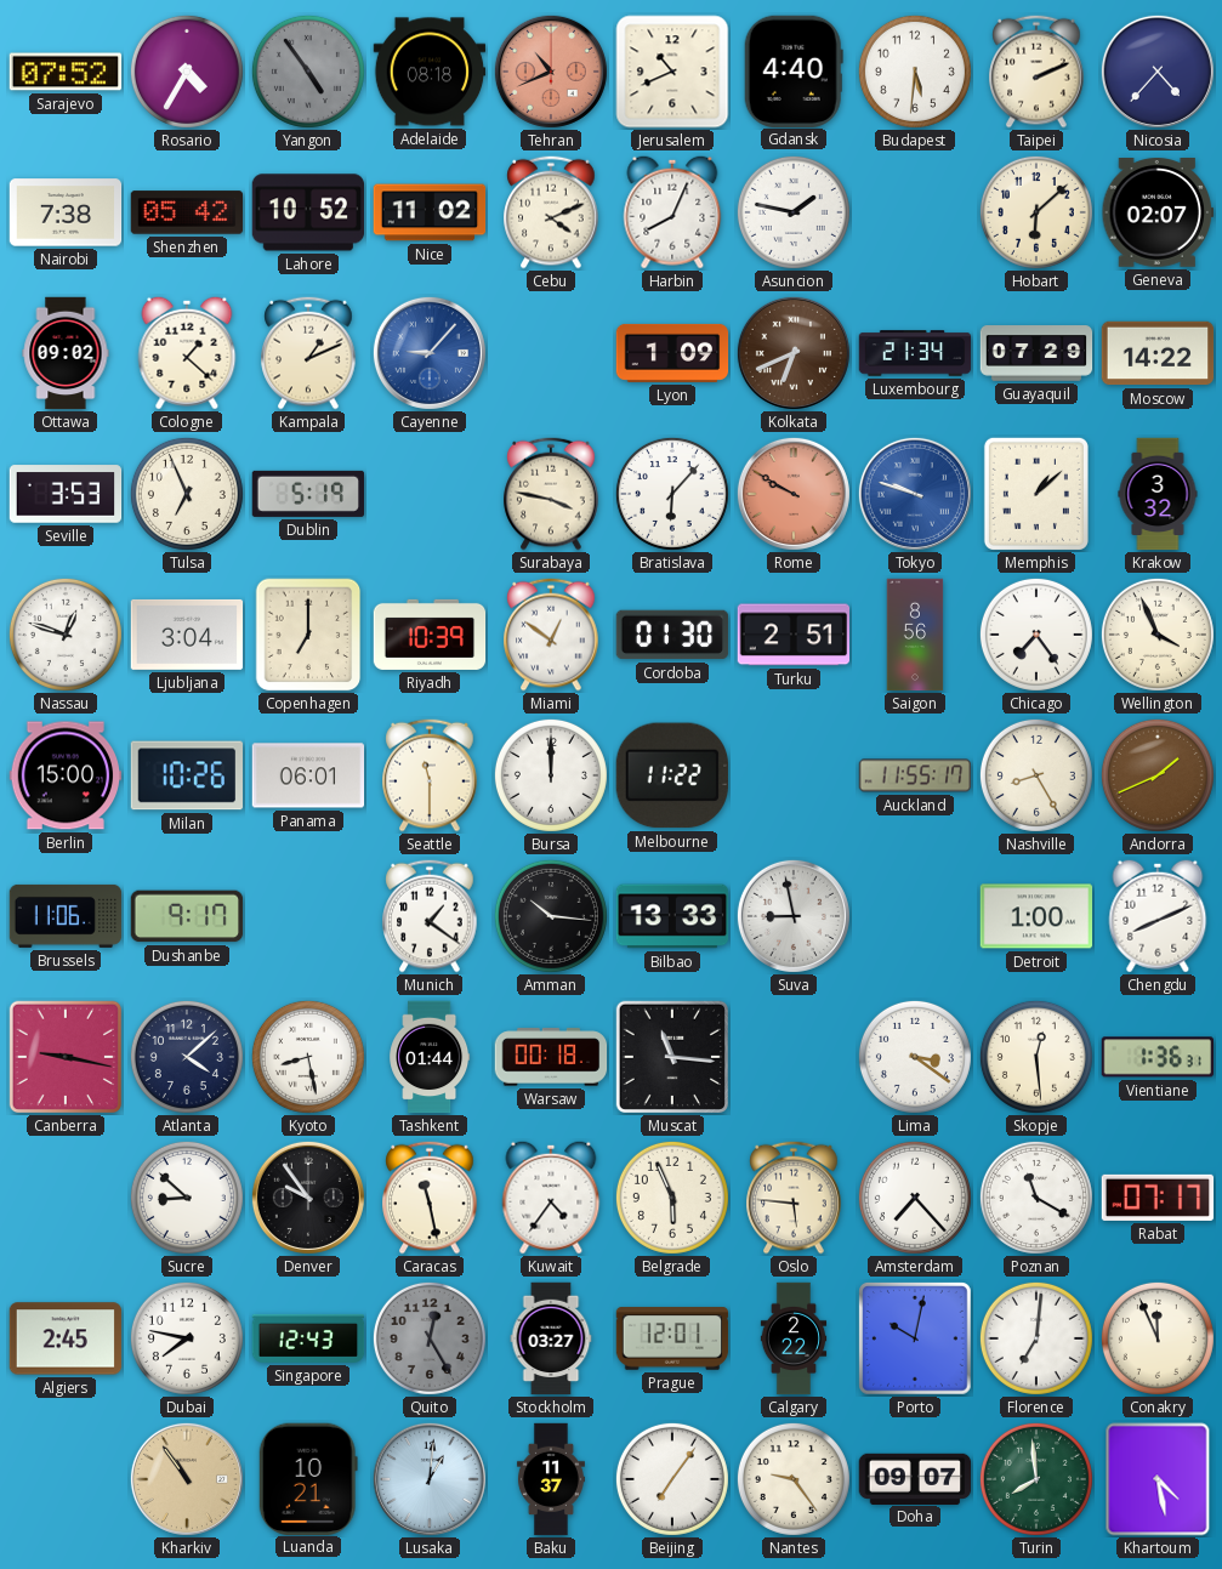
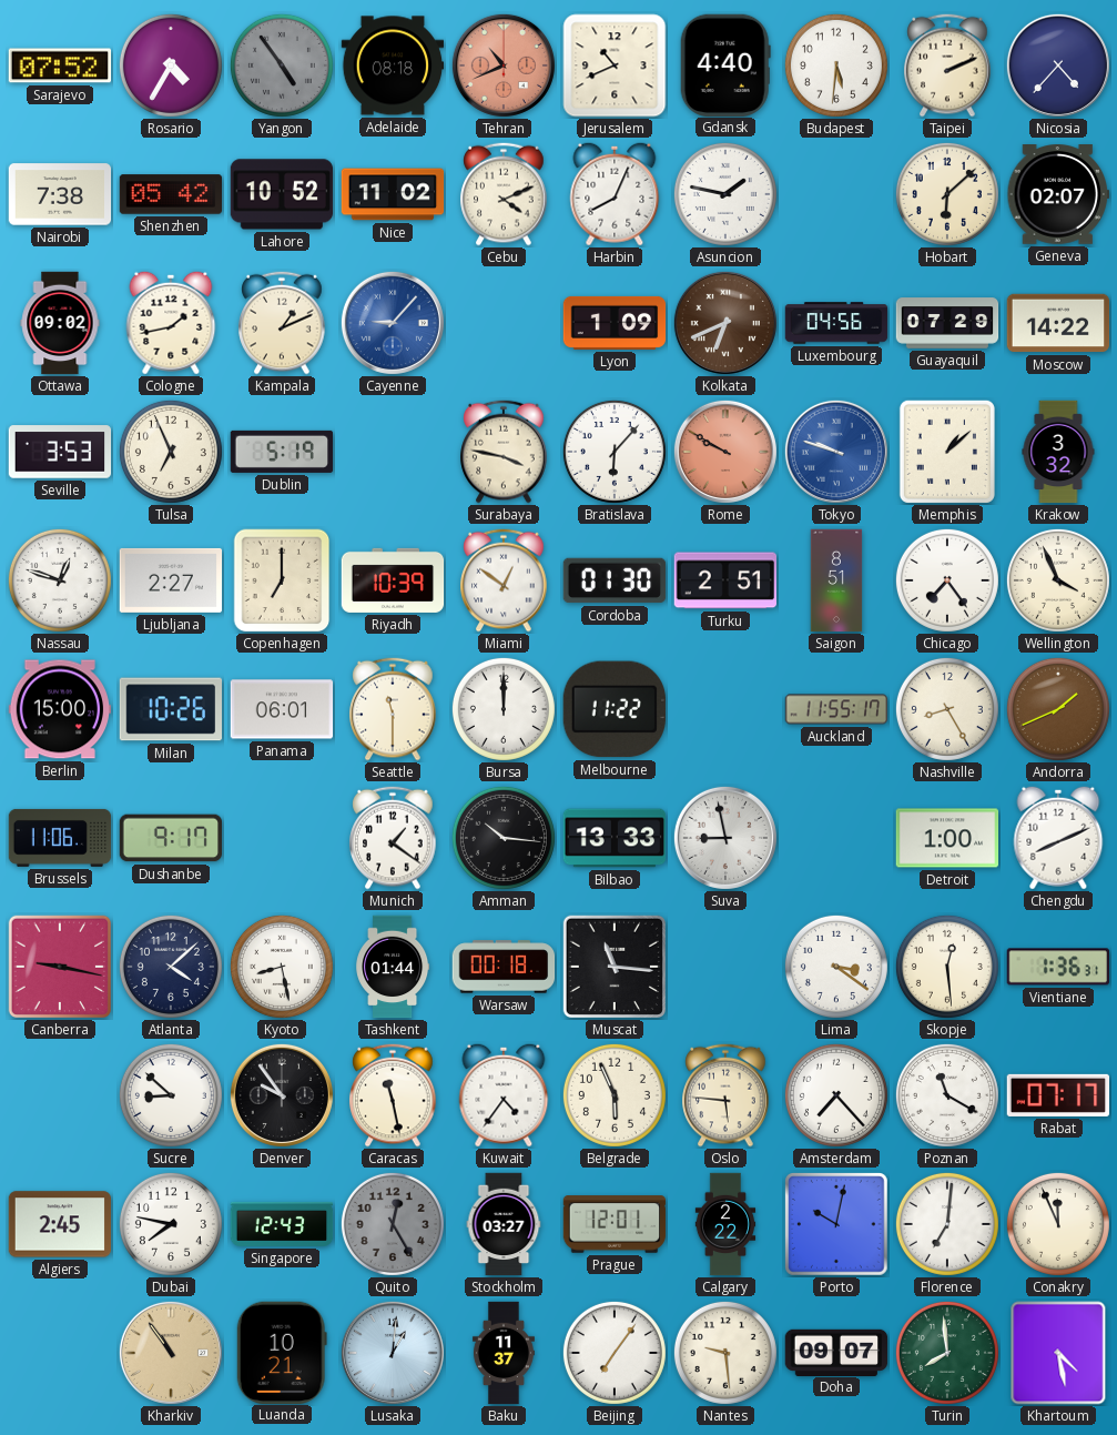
Cologne: 1:22 -> 1:43 (171, 323)
Luxembourg: 21:34 -> 04:56 (836, 323)
Ljubljana: 3:04 -> 2:27 (171, 580)
Saigon: 8:56 -> 8:51 (836, 580)
Nantes: 9:24 -> 9:29 (725, 1353)
